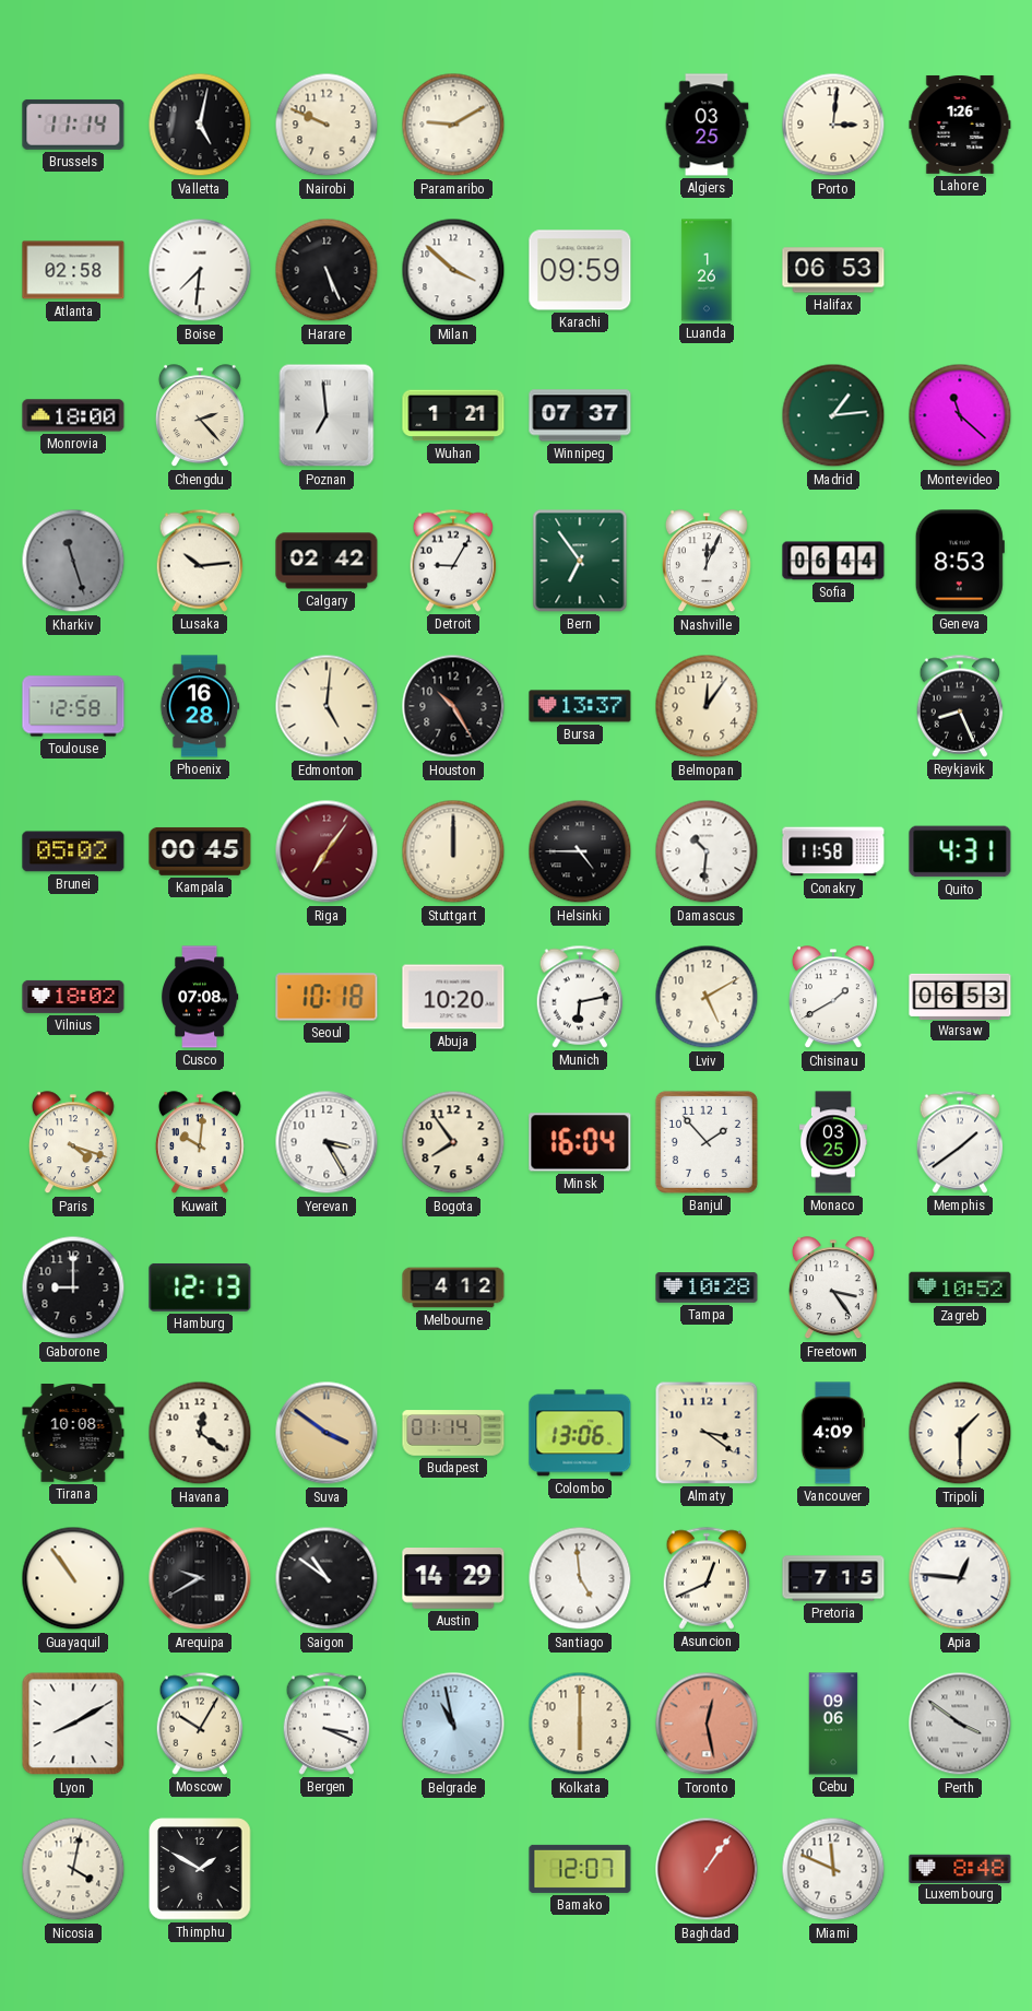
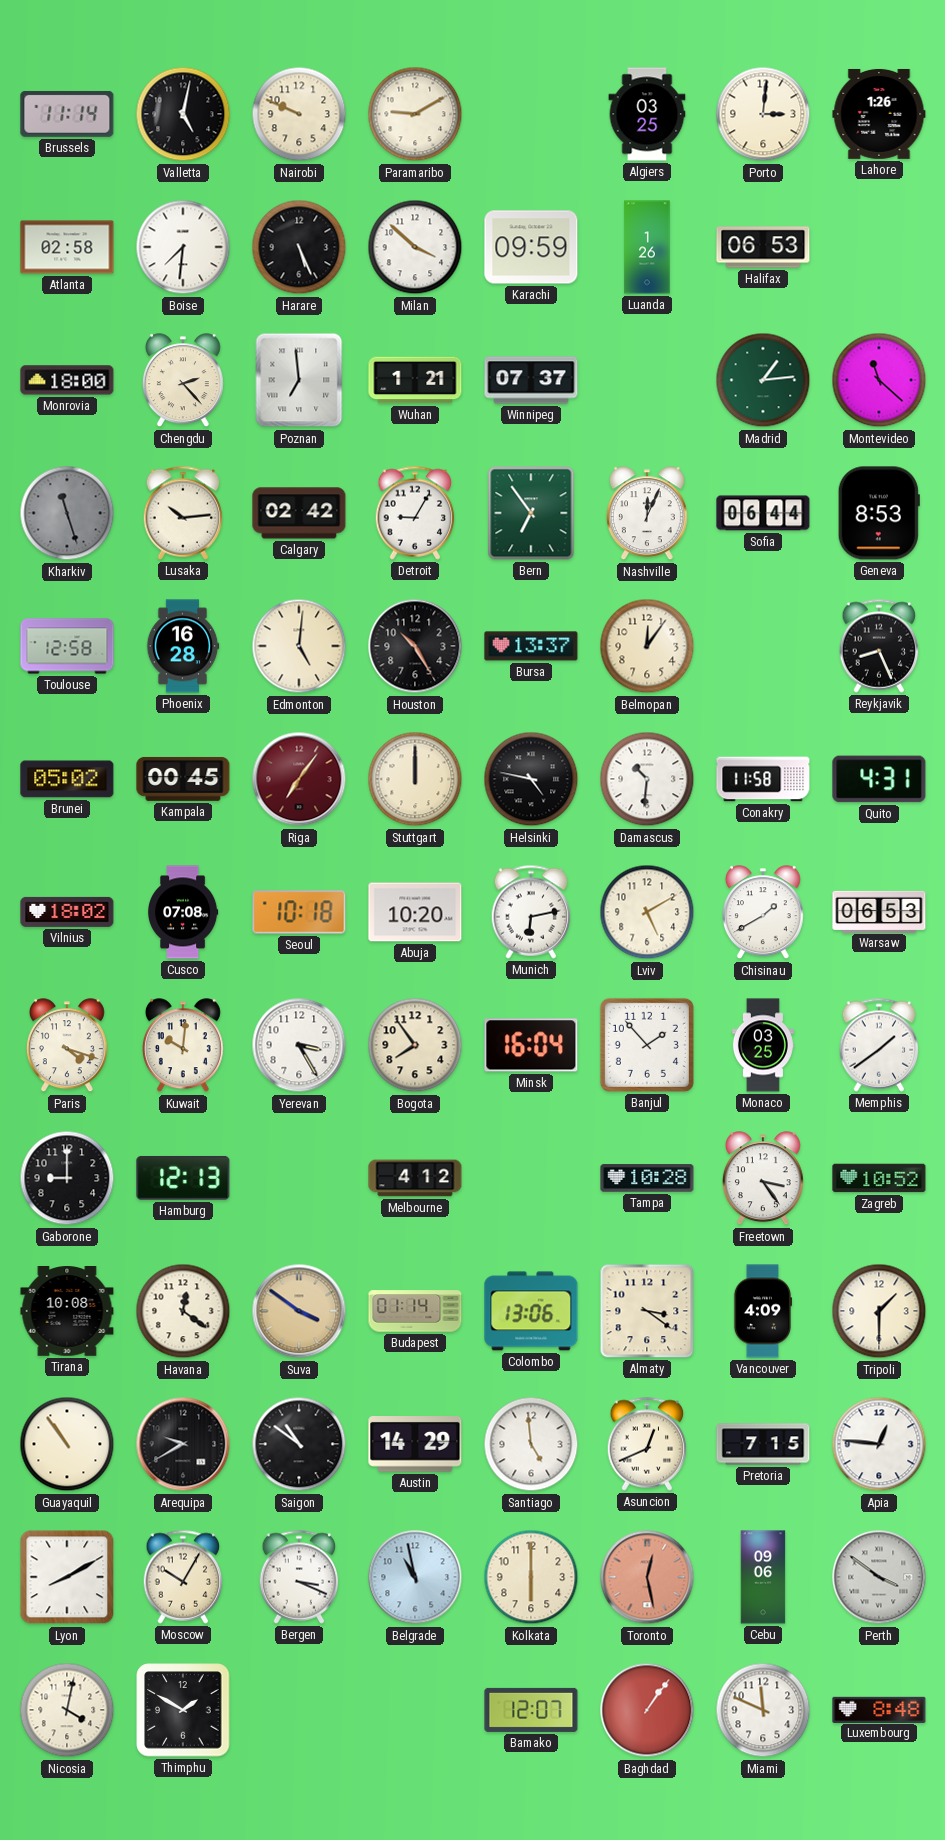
Helsinki: 4:45 -> 4:47 (531, 779)
